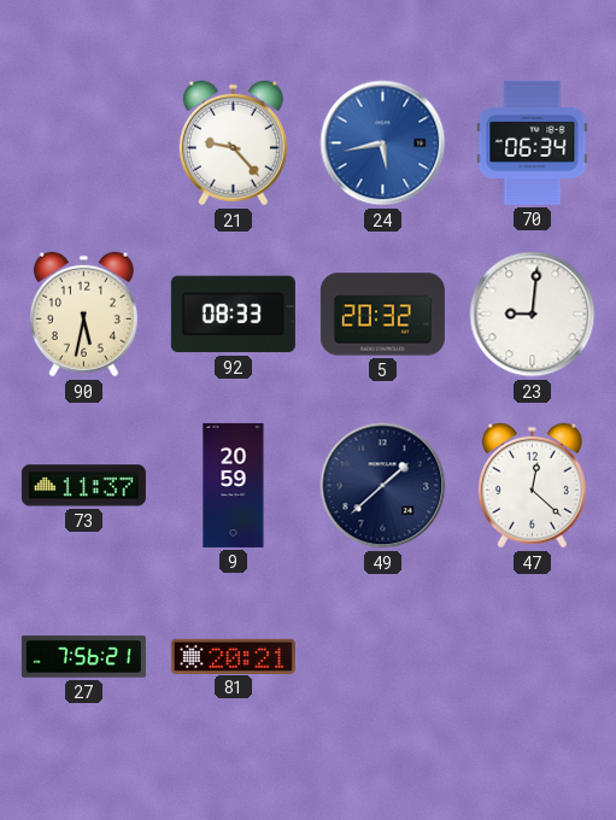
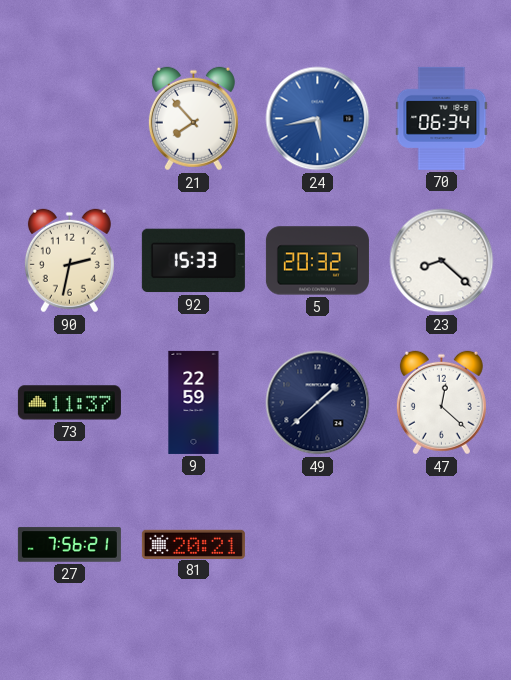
21: 9:23 -> 7:53 (193, 119)
90: 5:32 -> 2:32 (69, 261)
92: 08:33 -> 15:33 (193, 261)
23: 9:01 -> 8:22 (442, 261)
9: 20:59 -> 22:59 (194, 402)
